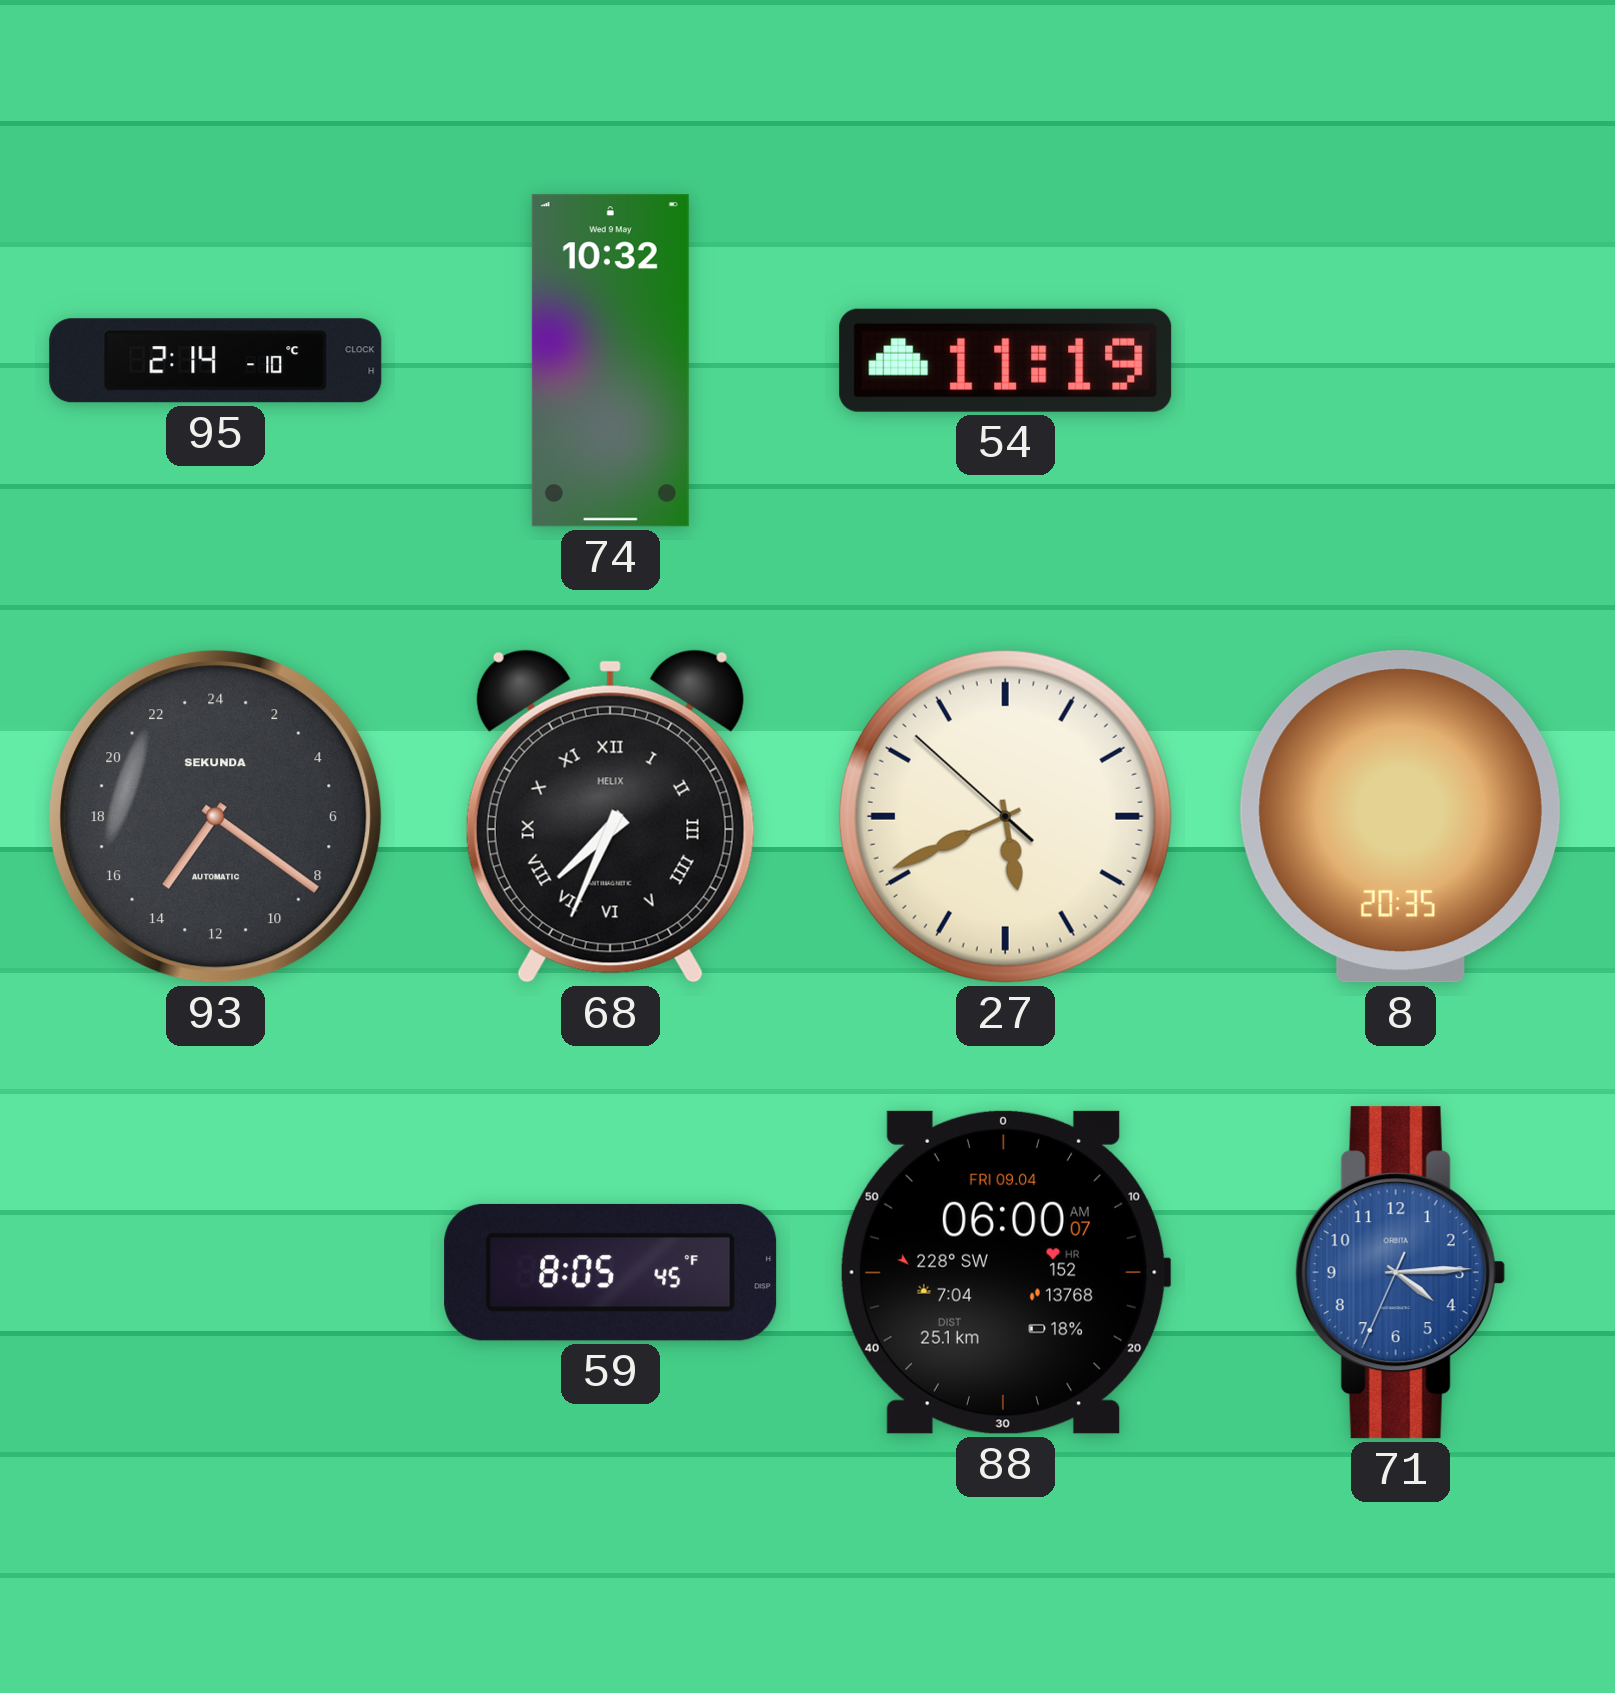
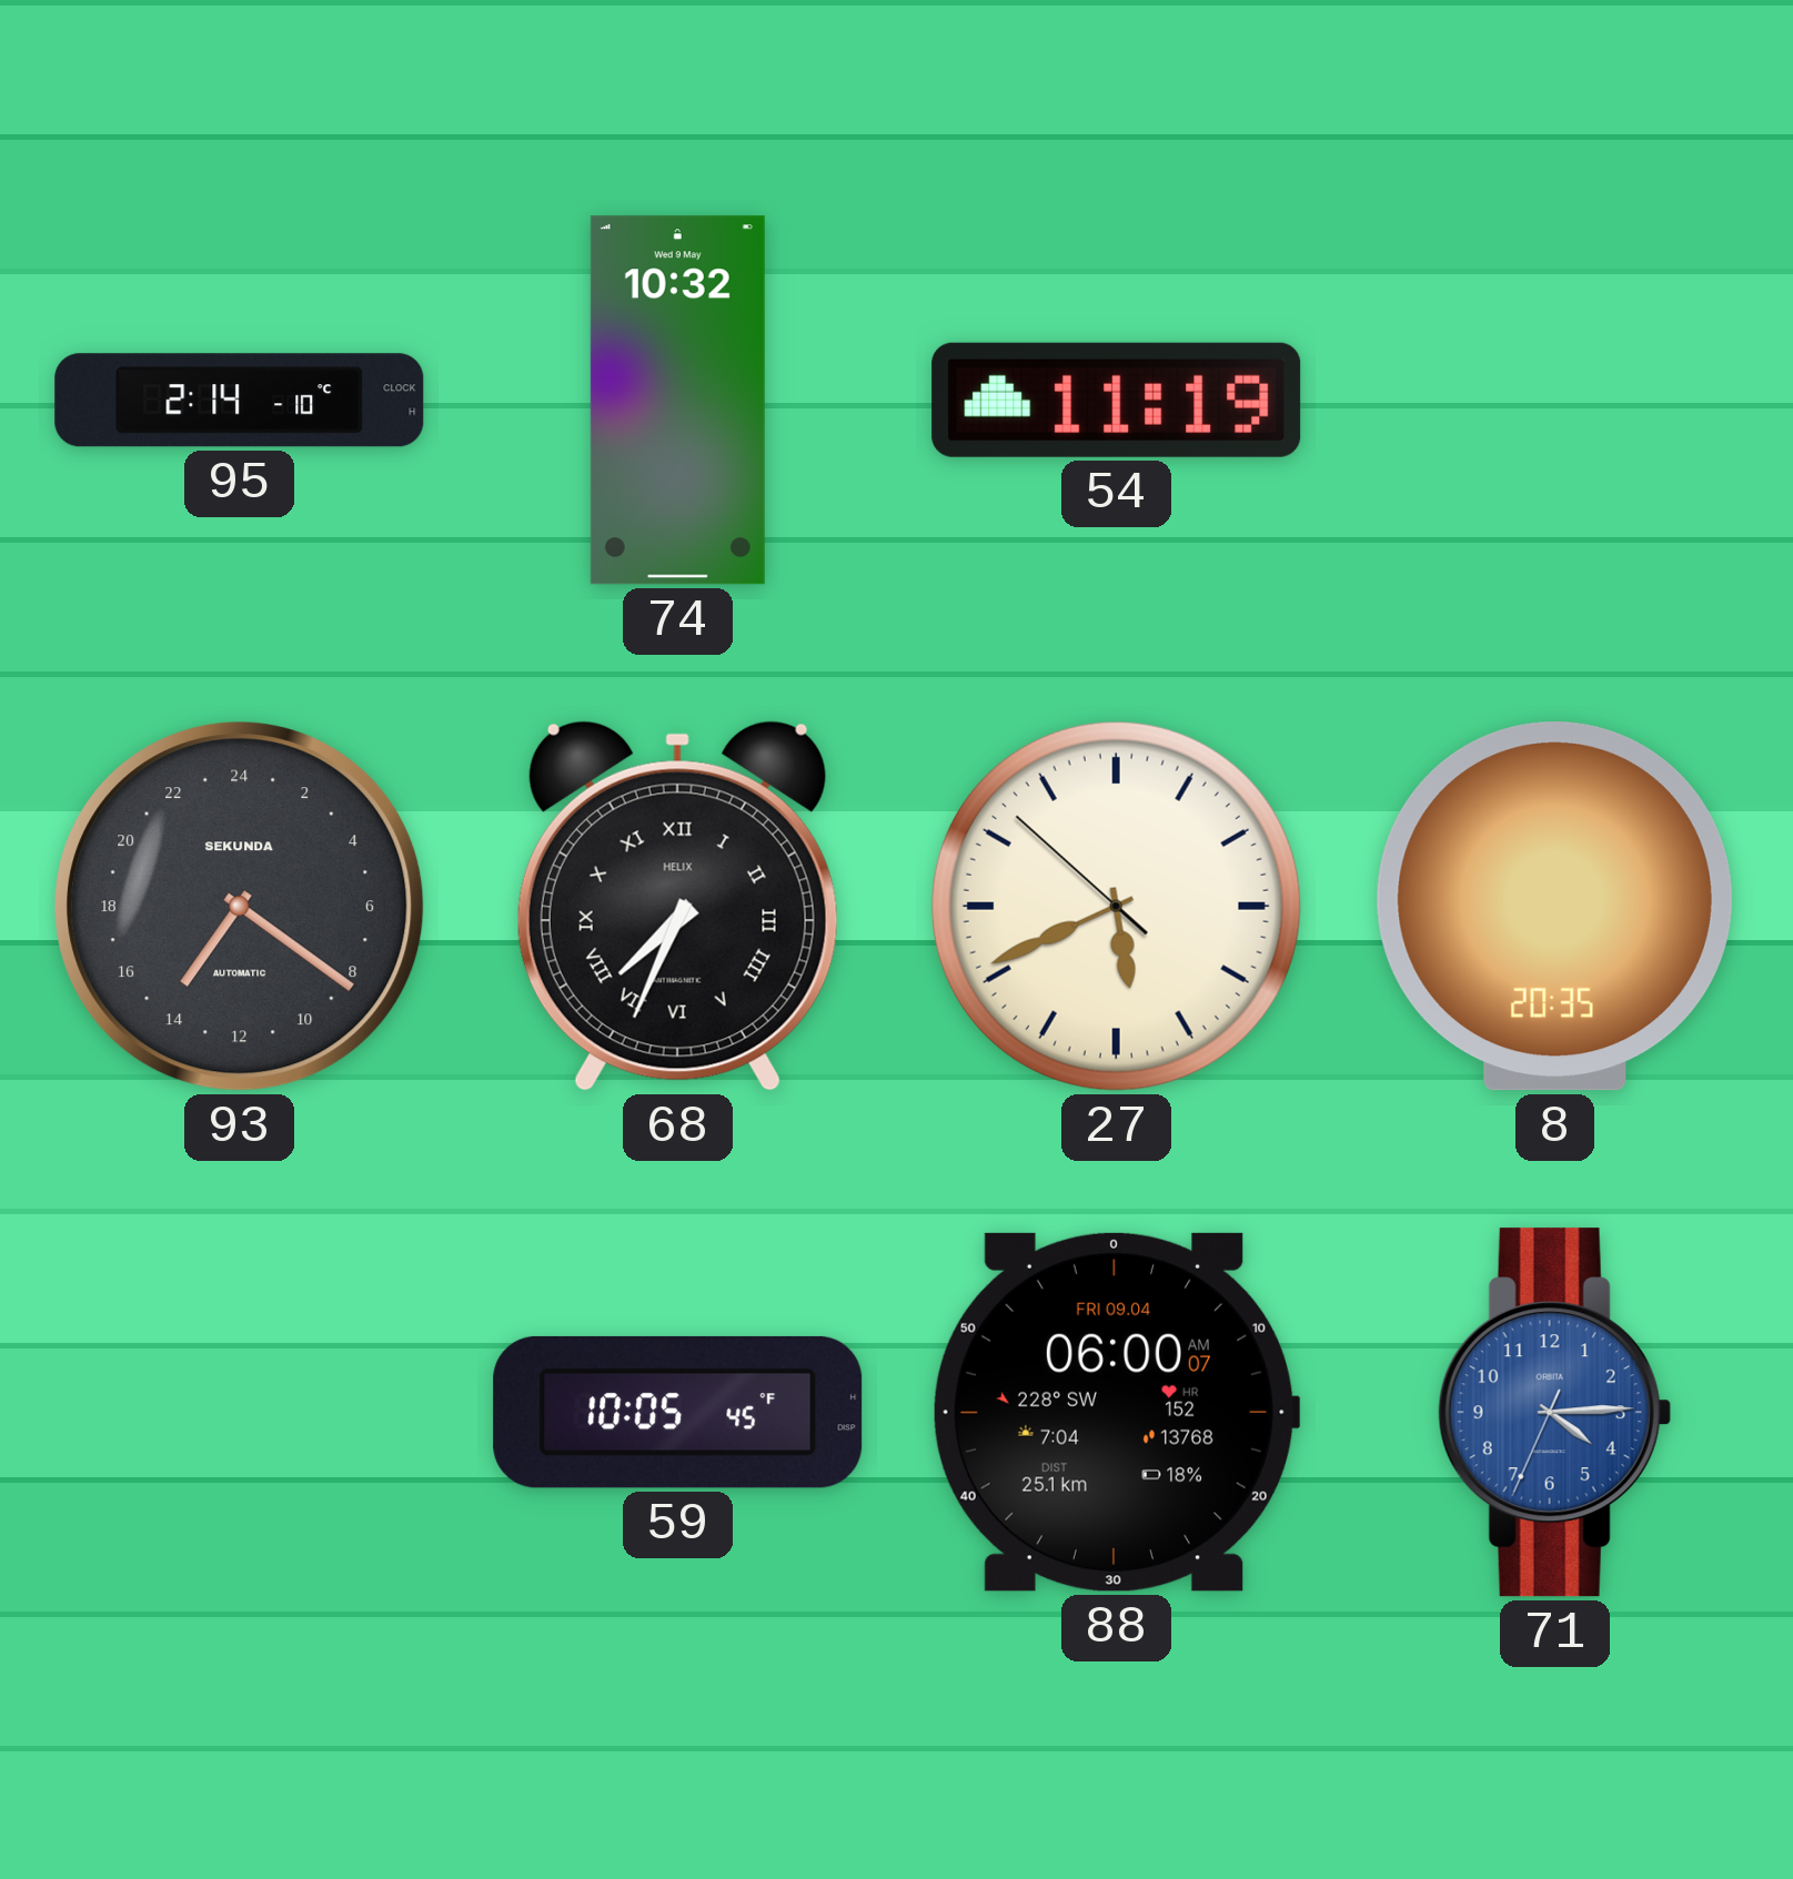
59: 8:05 -> 10:05 (678, 1412)
